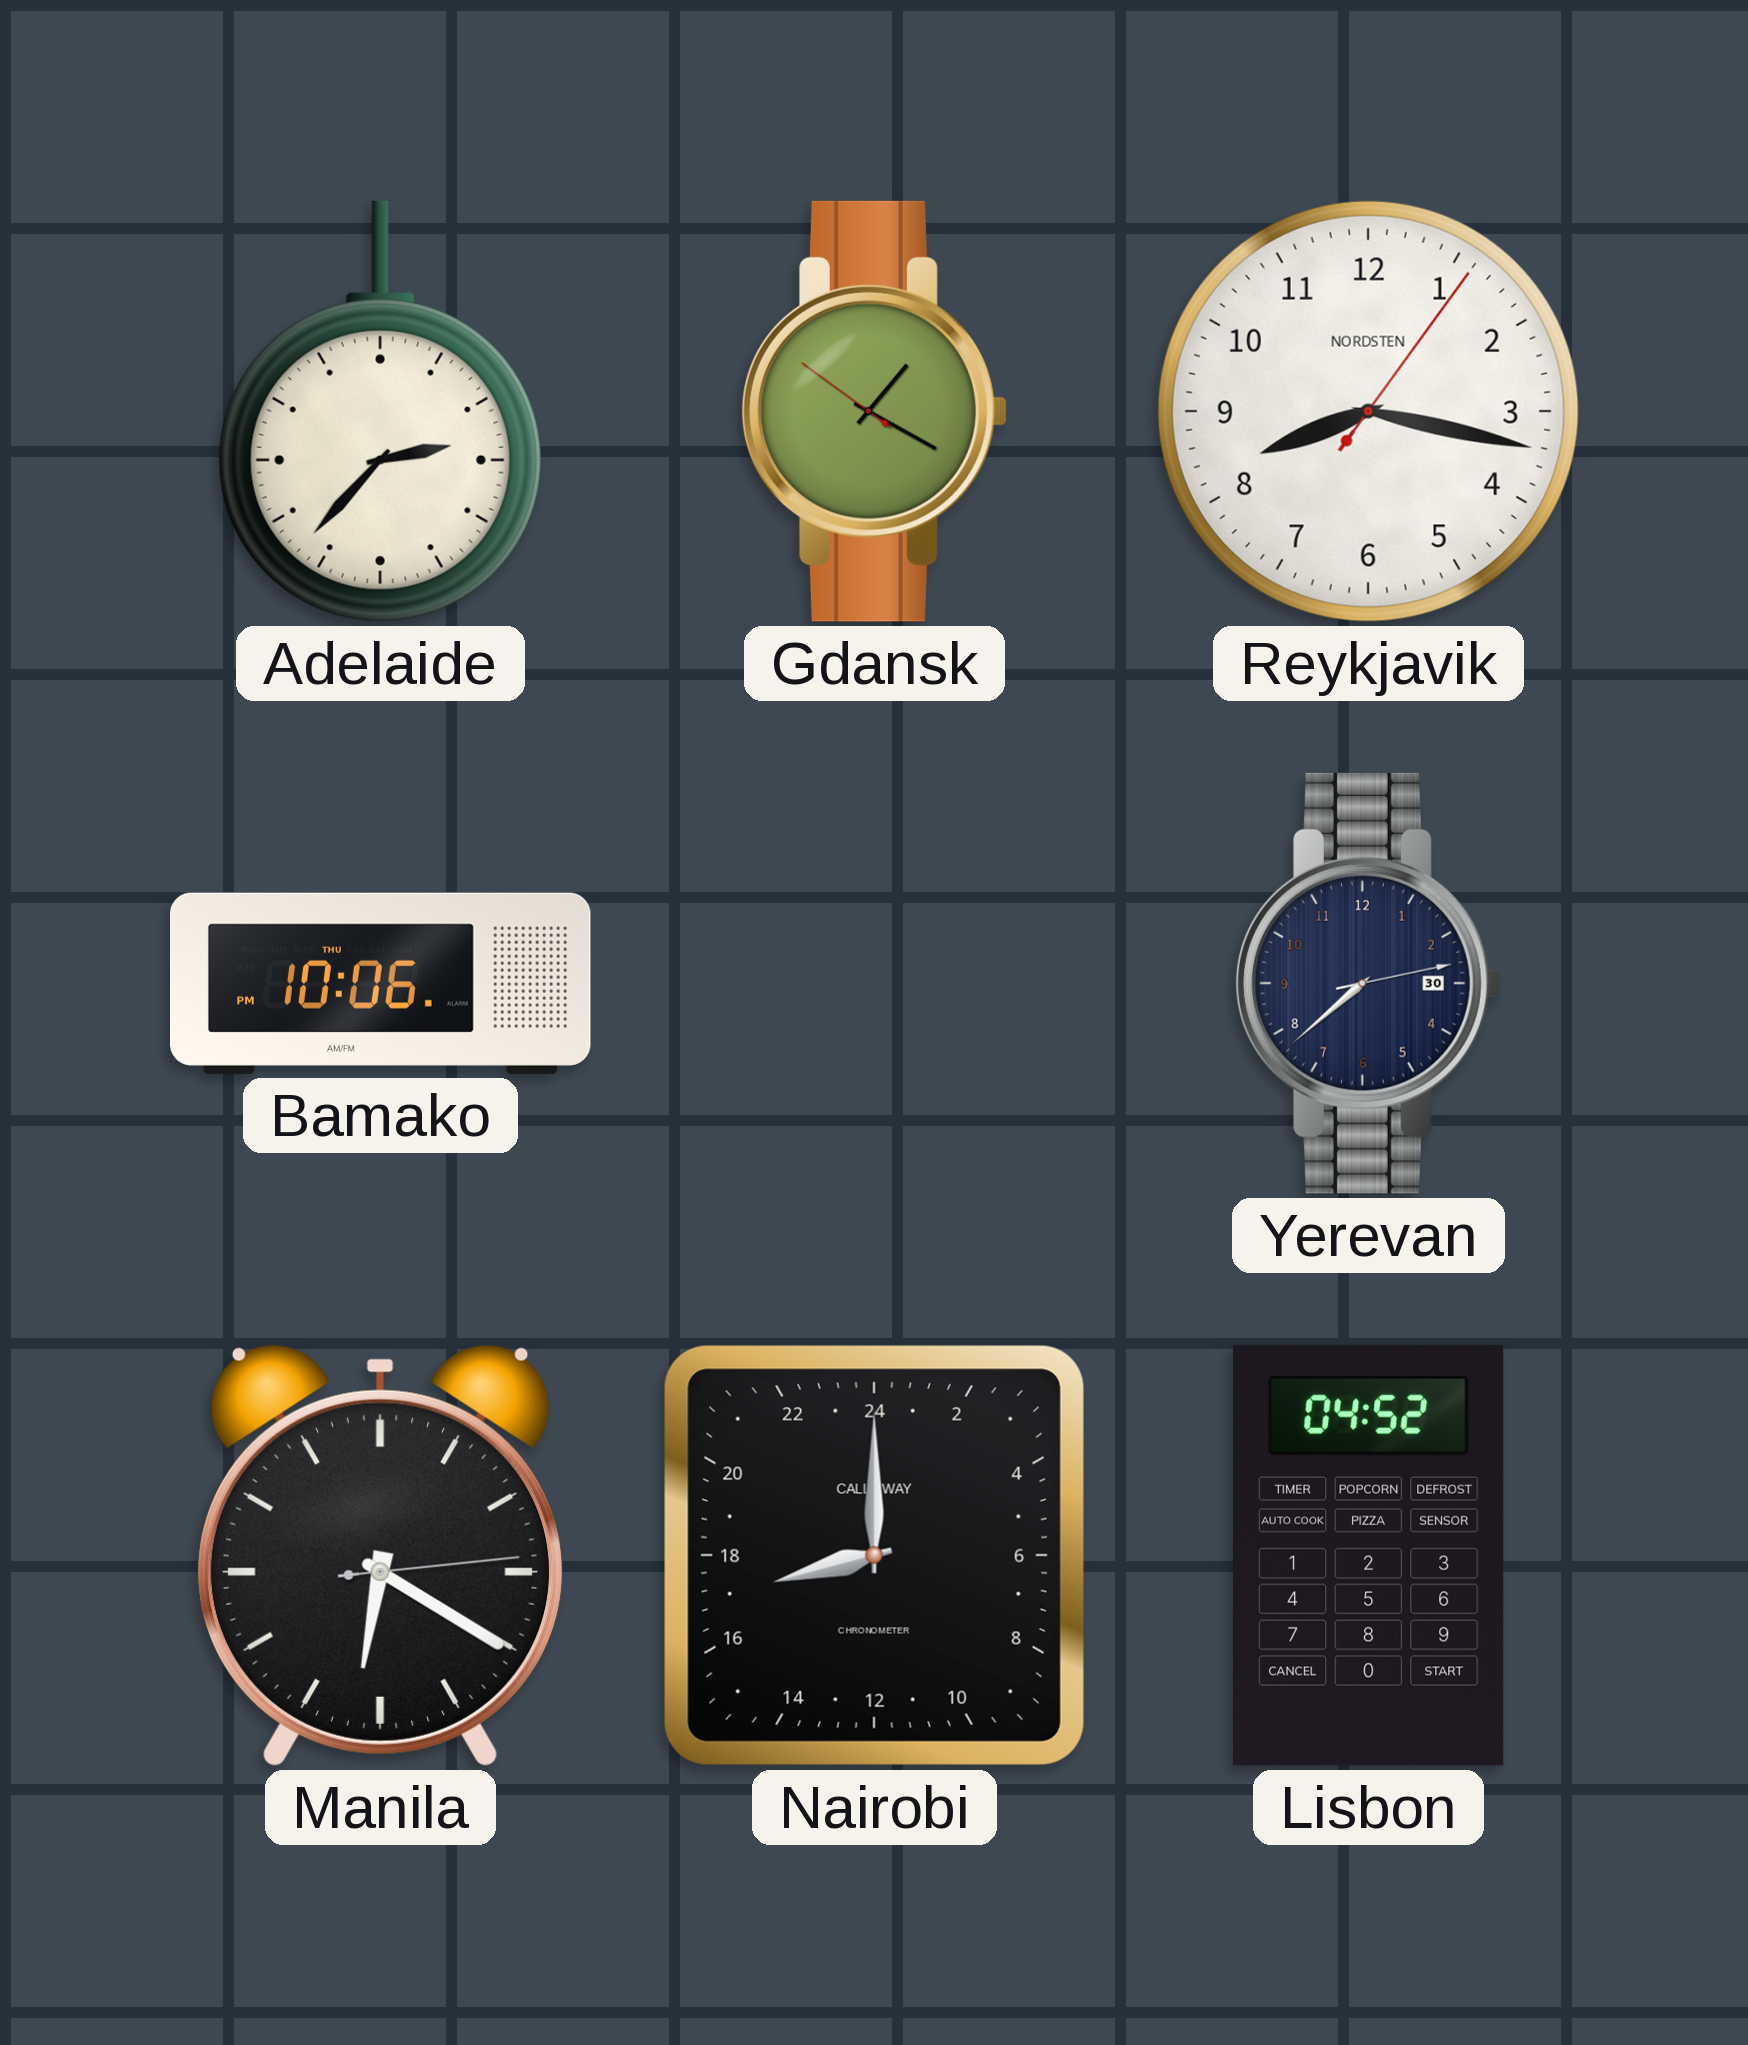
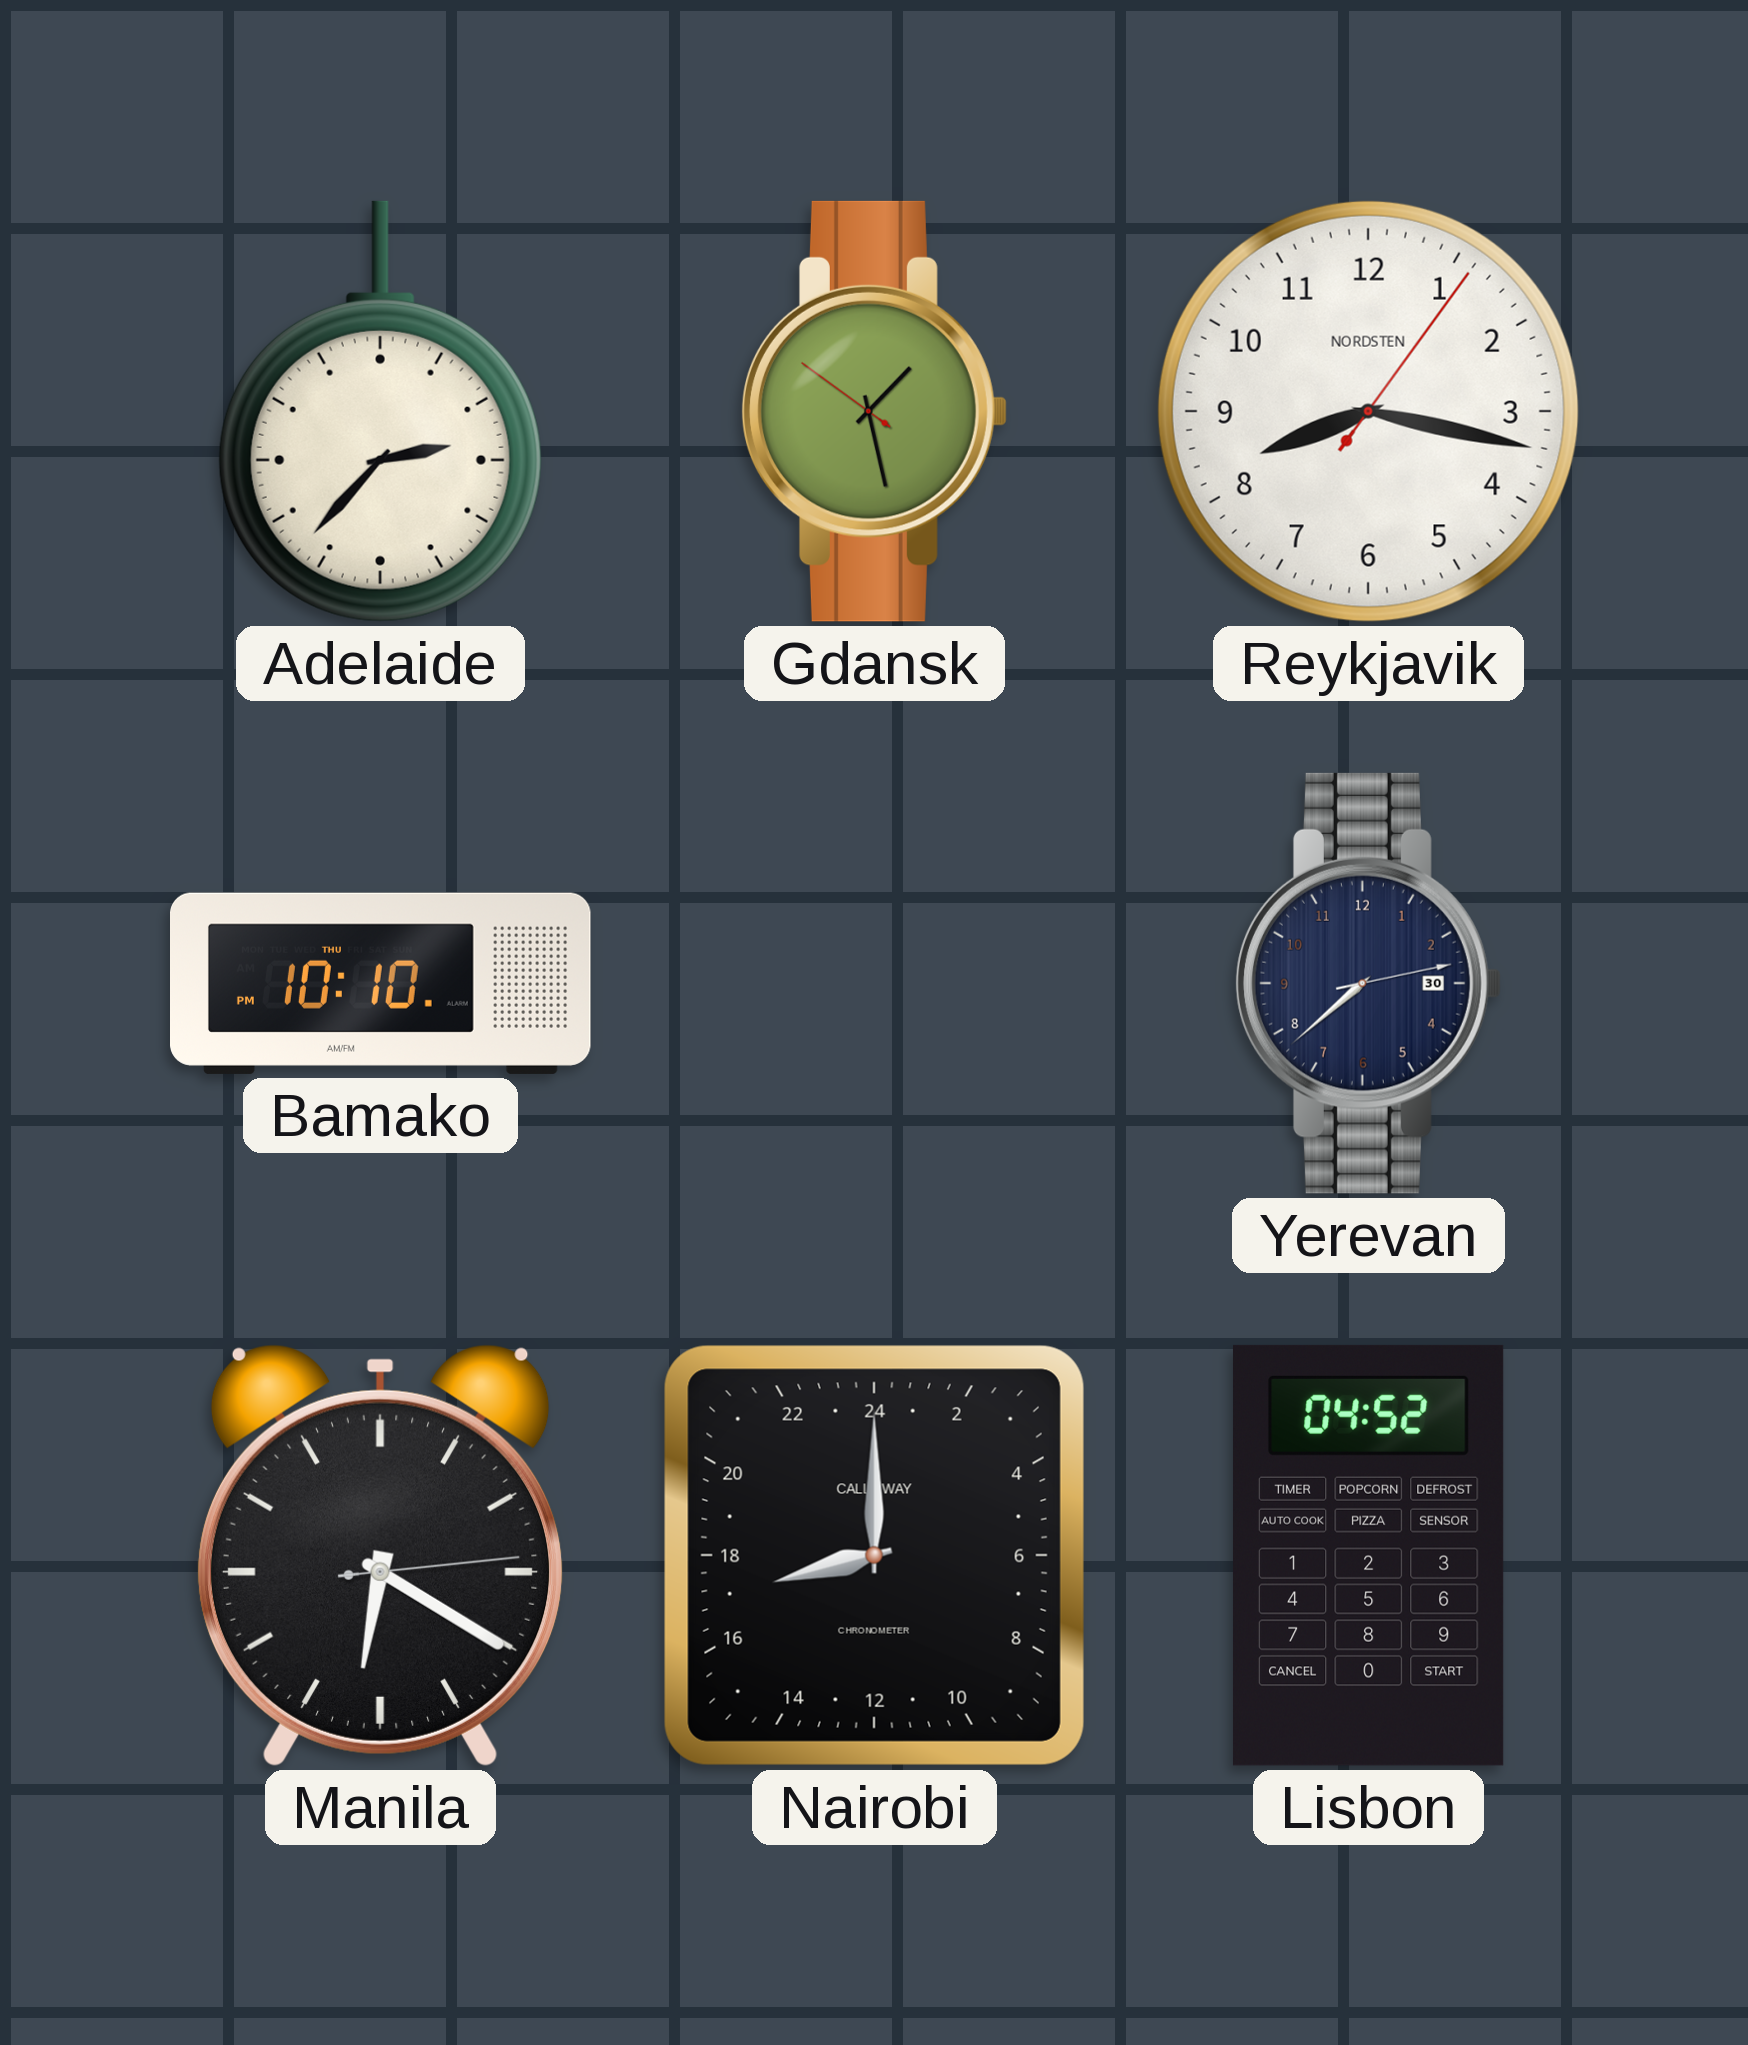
Gdansk: 1:19 -> 1:27 (875, 411)
Bamako: 10:06 -> 10:10 (381, 983)
